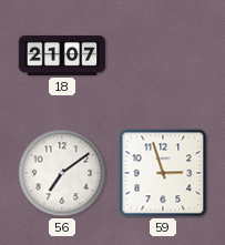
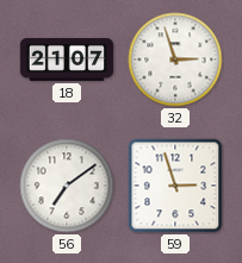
32: none -> 2:57 (175, 60)
